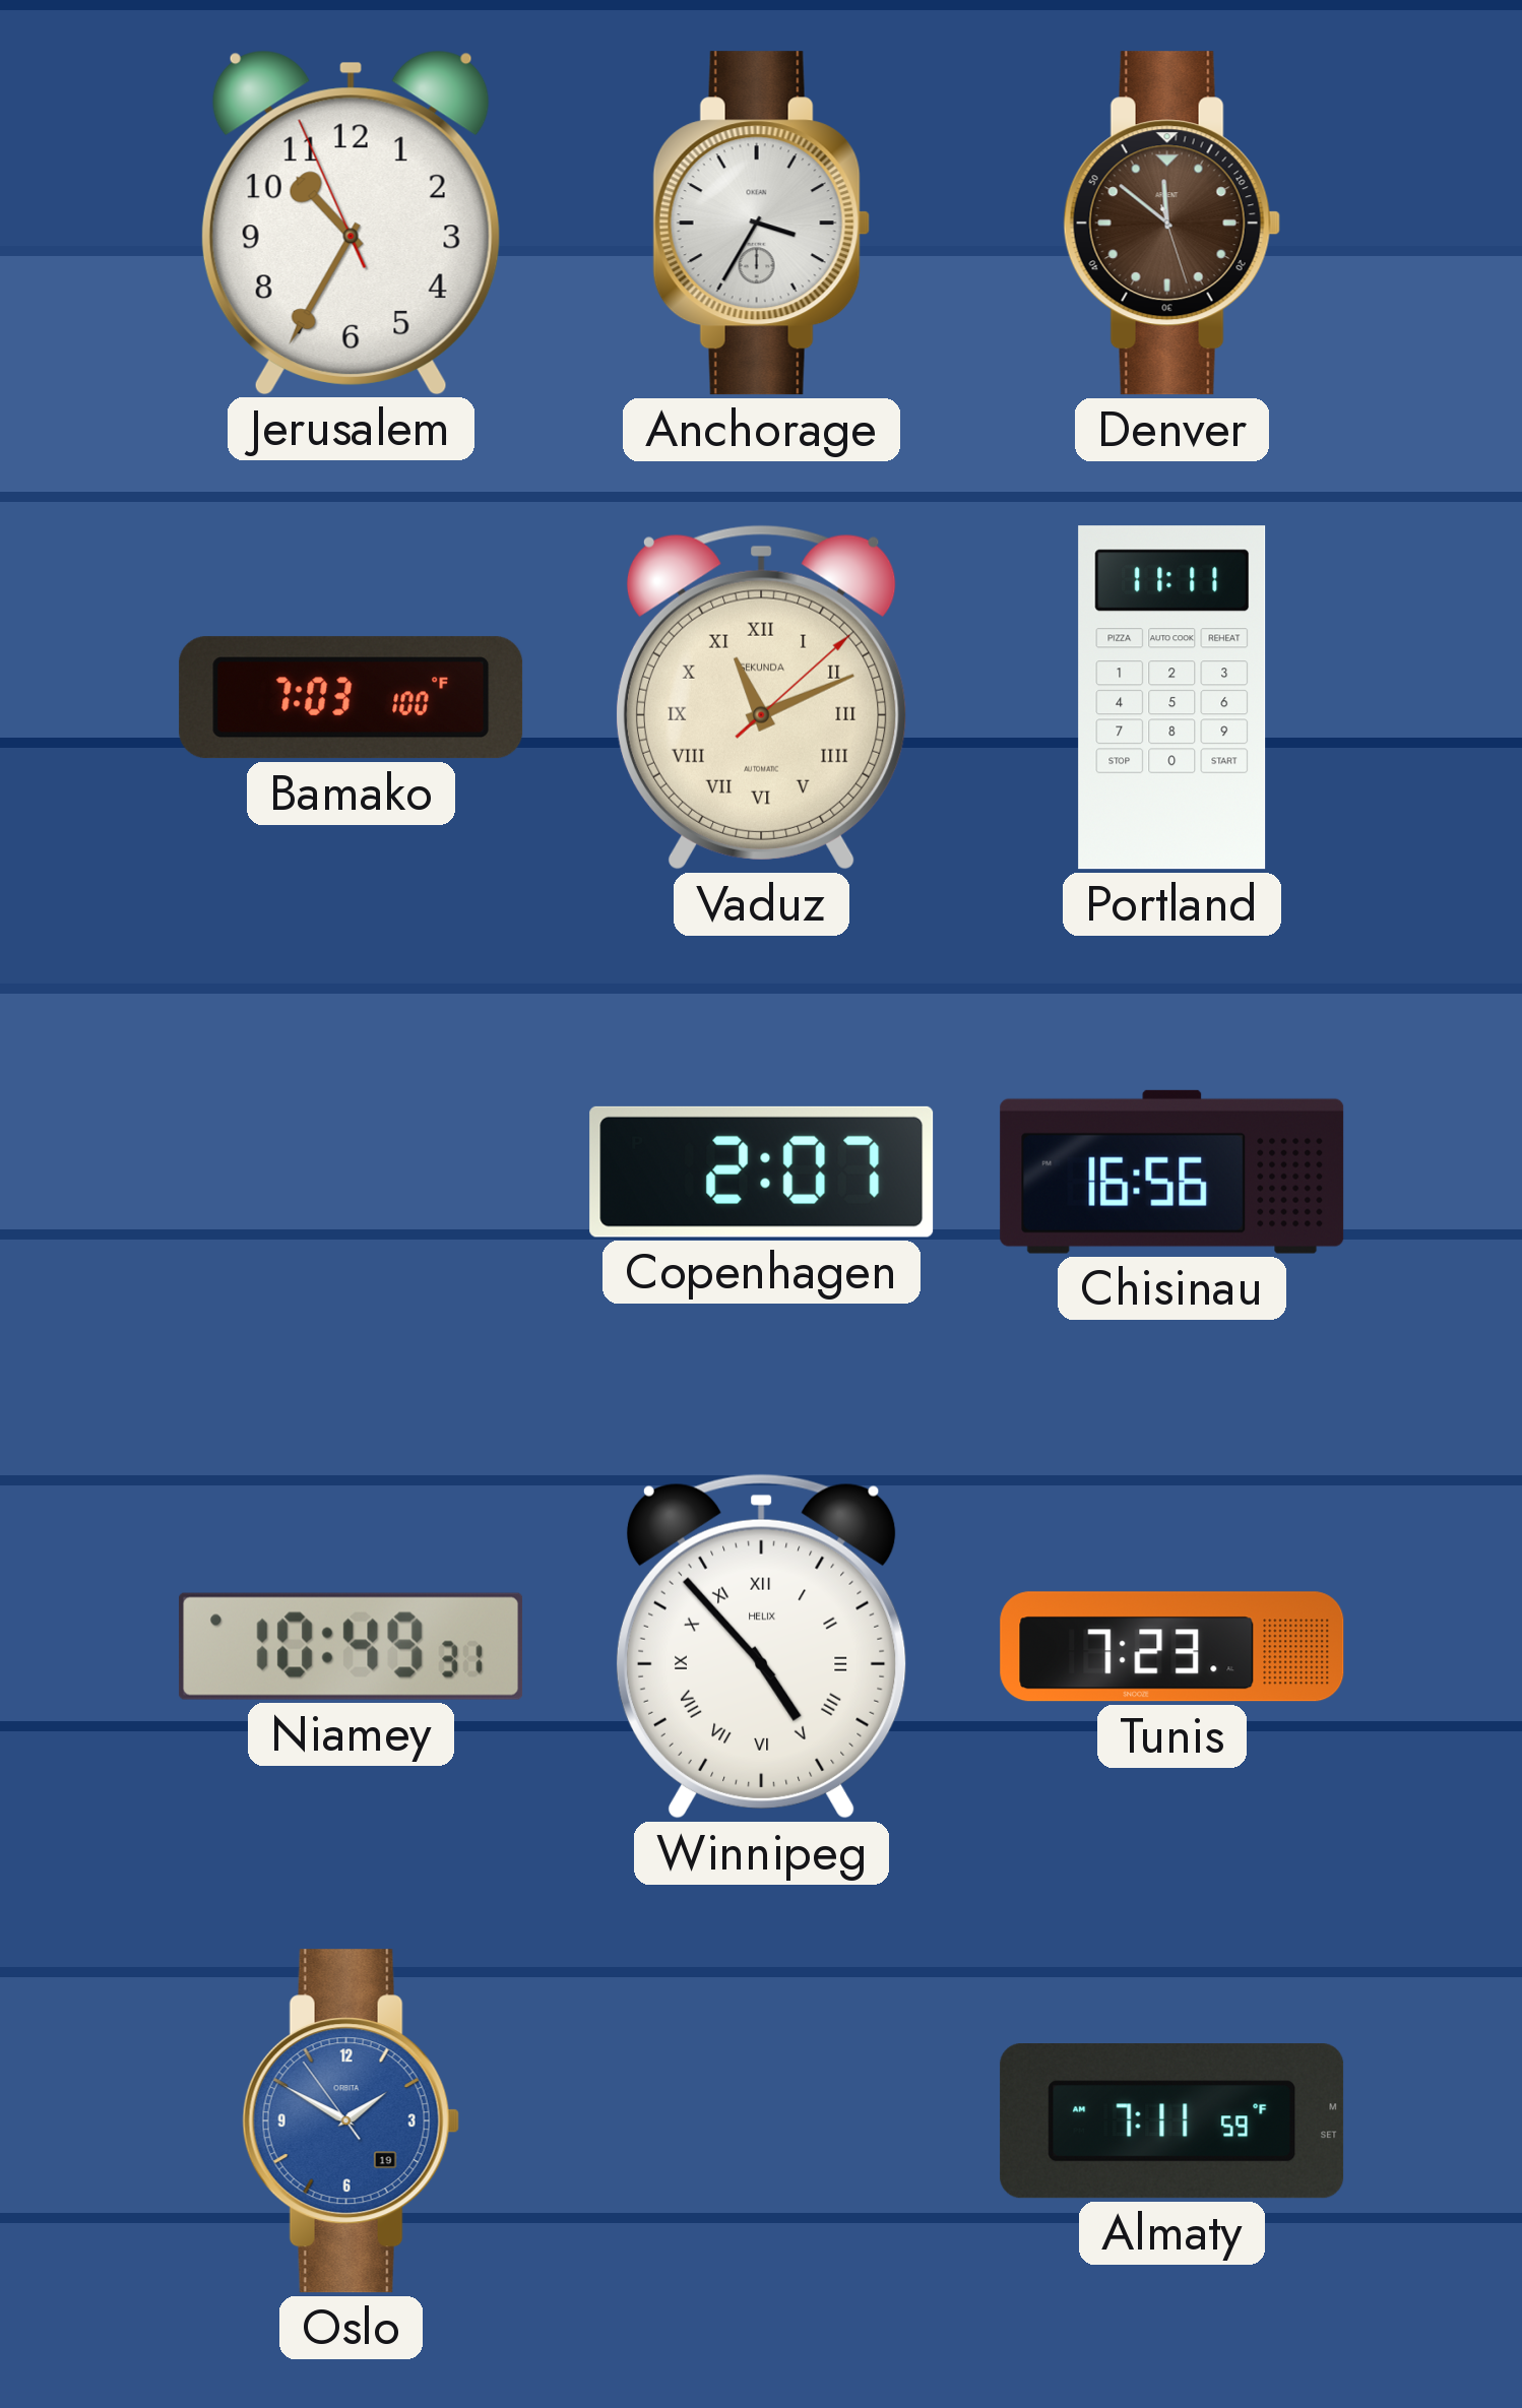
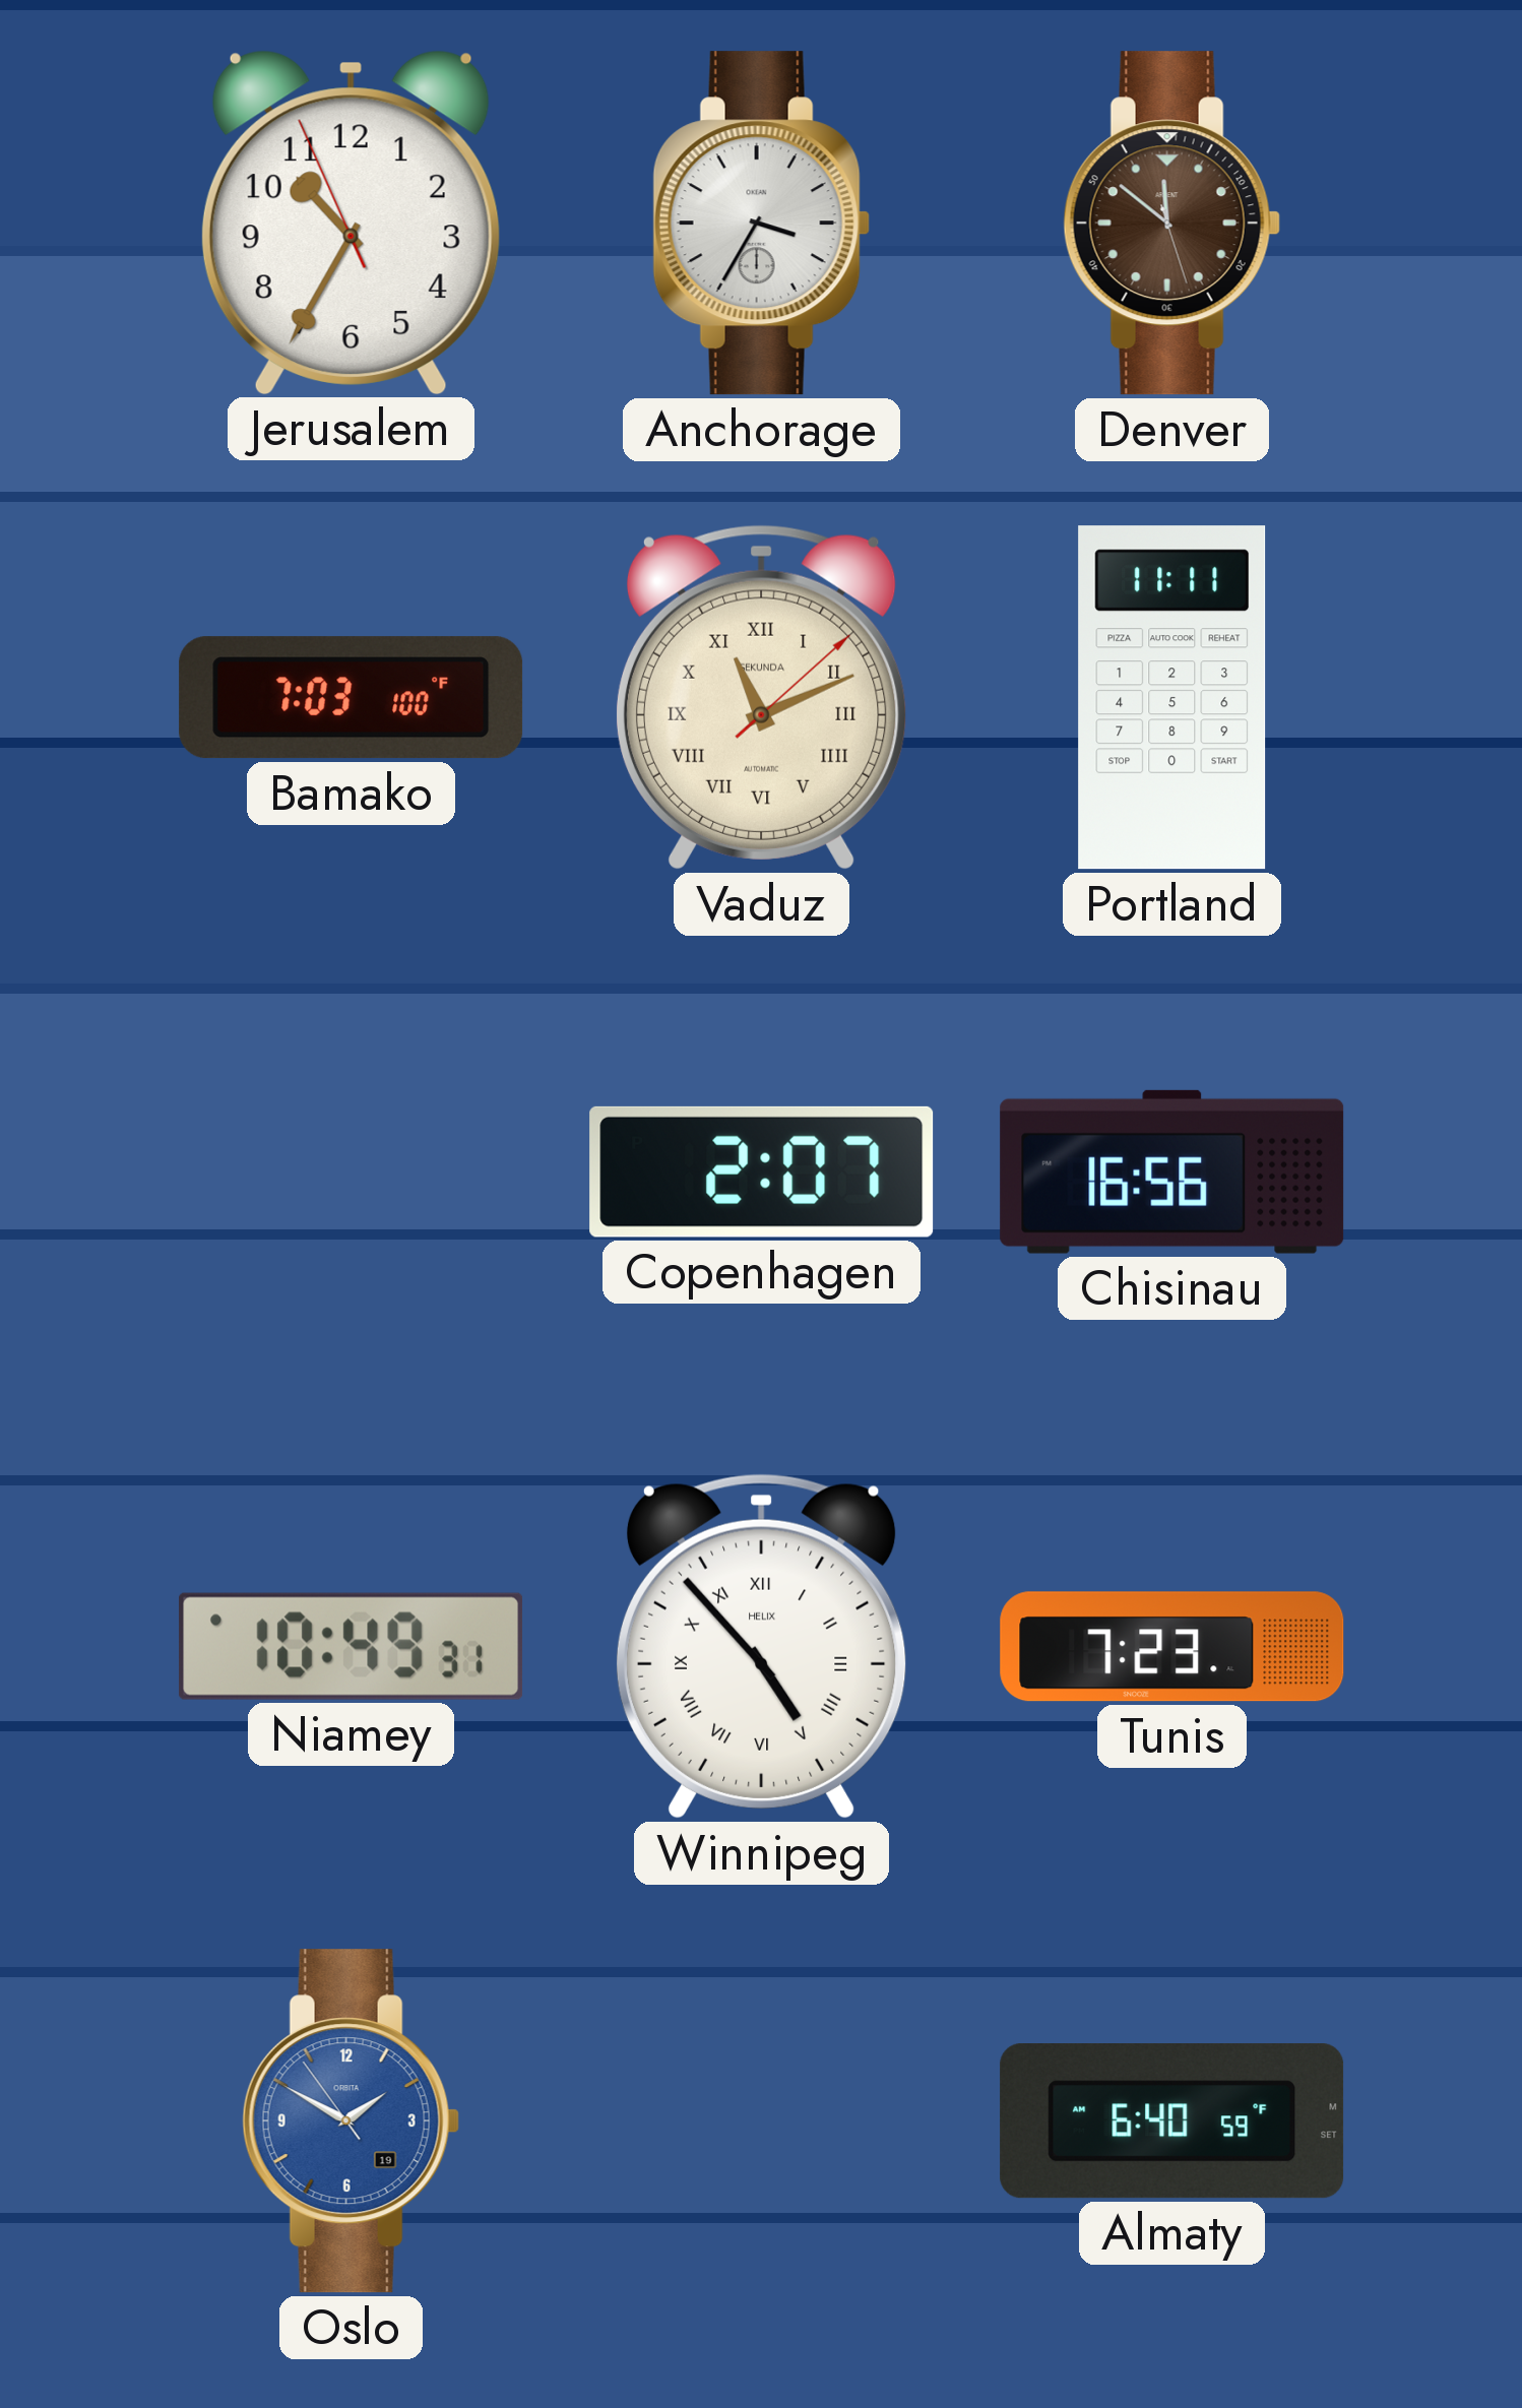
Almaty: 7:11 -> 6:40 (1172, 2121)
